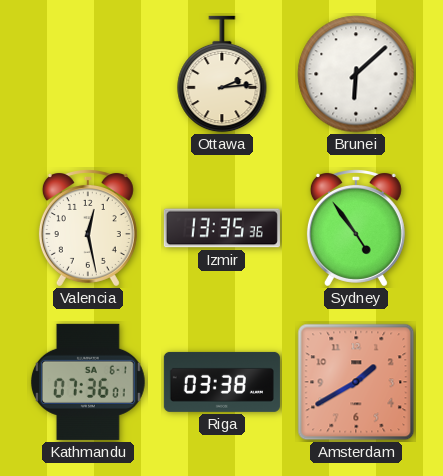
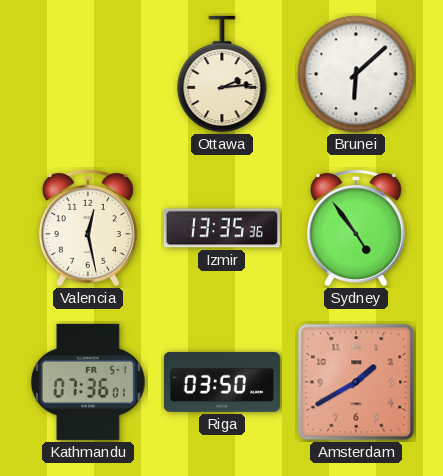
Kathmandu date: SA 6-1 -> FR 5-1 (88, 382)
Riga: 03:38 -> 03:50 (222, 382)
